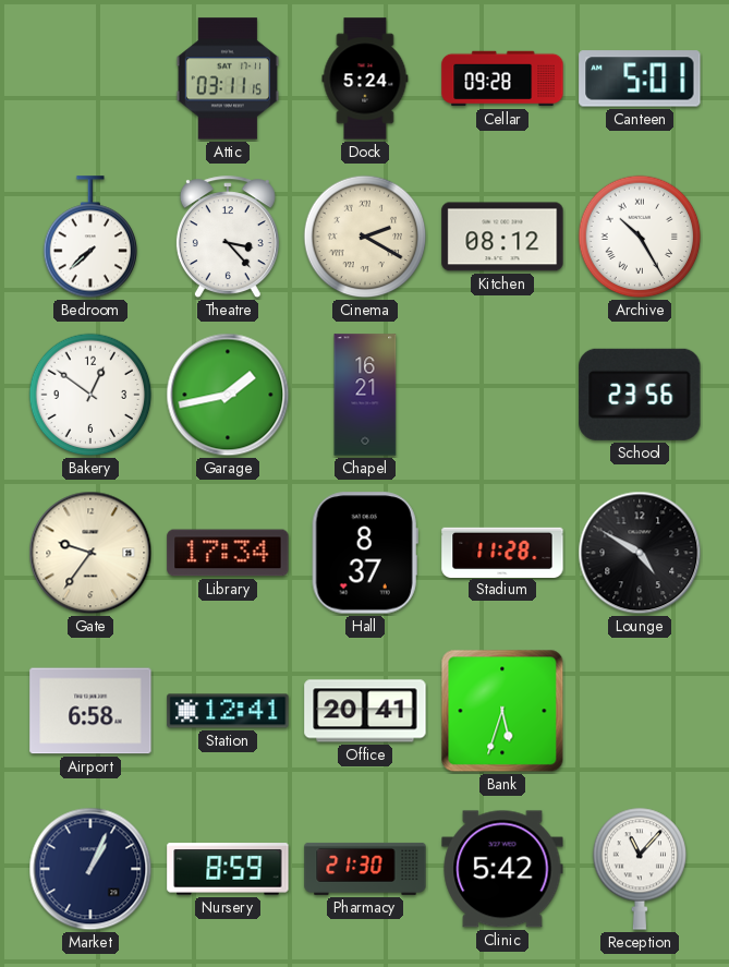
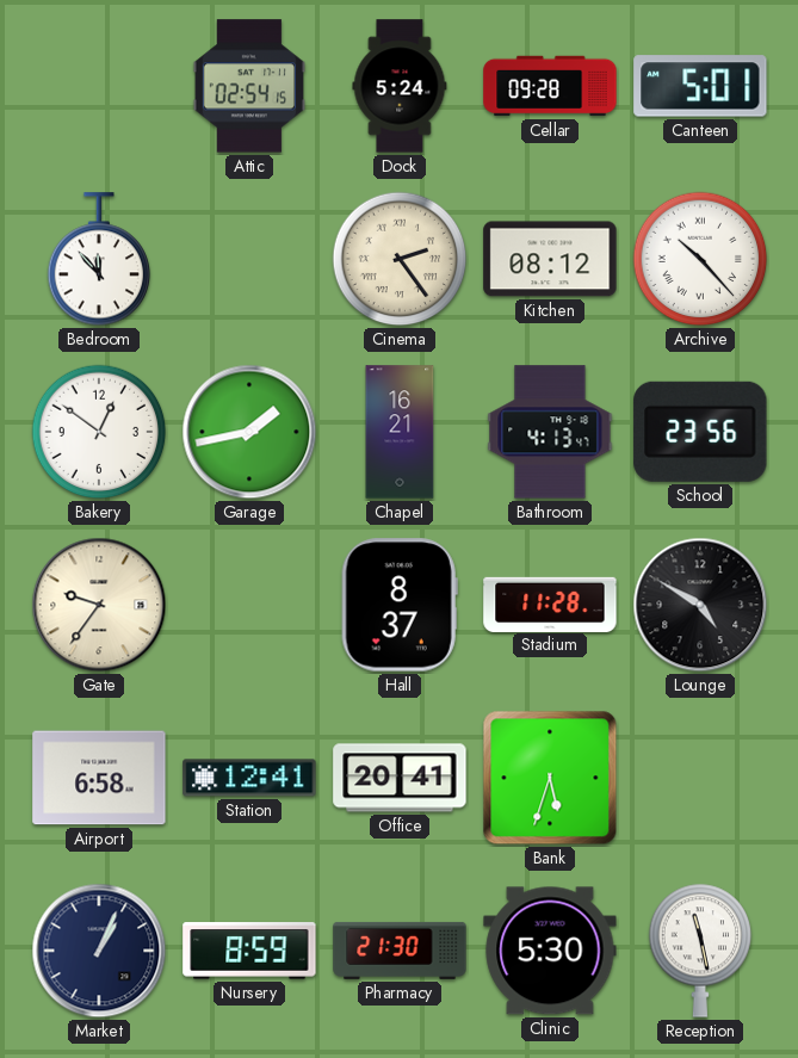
Attic: 03:11 -> 02:54 (248, 86)
Bedroom: 7:38 -> 11:53 (99, 260)
Theatre: 3:23 -> none (228, 238)
Cinema: 2:20 -> 2:24 (400, 259)
Archive: 10:25 -> 10:23 (700, 259)
Bathroom: none -> 4:13 (550, 432)
Library: 17:34 -> none (228, 553)
Clinic: 5:42 -> 5:30 (550, 951)
Reception: 11:07 -> 11:28 (700, 951)
